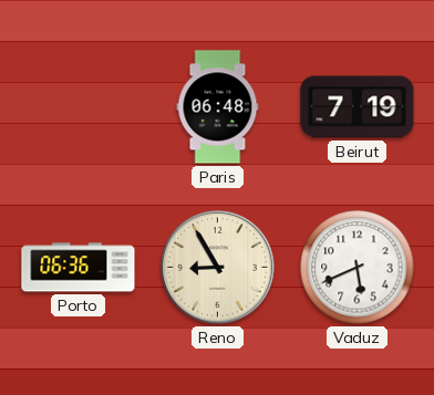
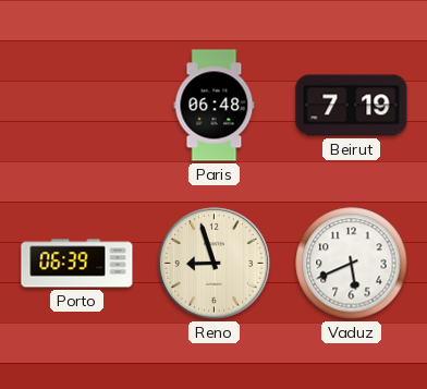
Porto: 06:36 -> 06:39 (77, 264)
Reno: 8:55 -> 8:57 (215, 264)
